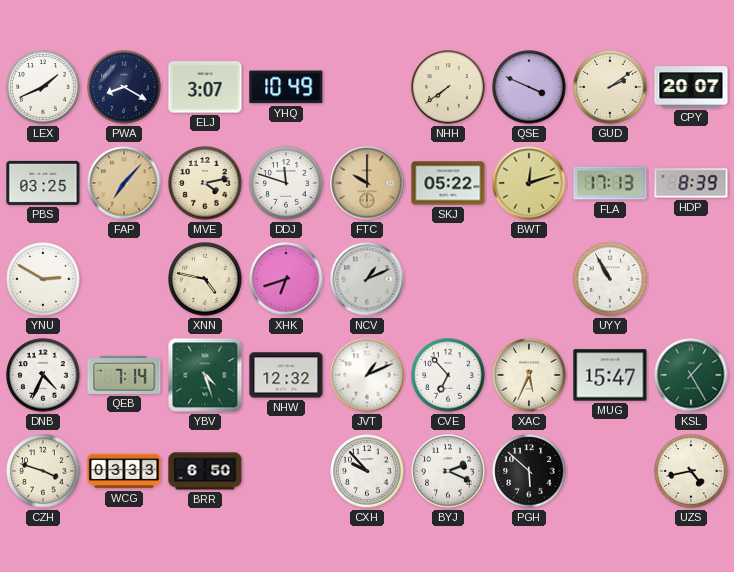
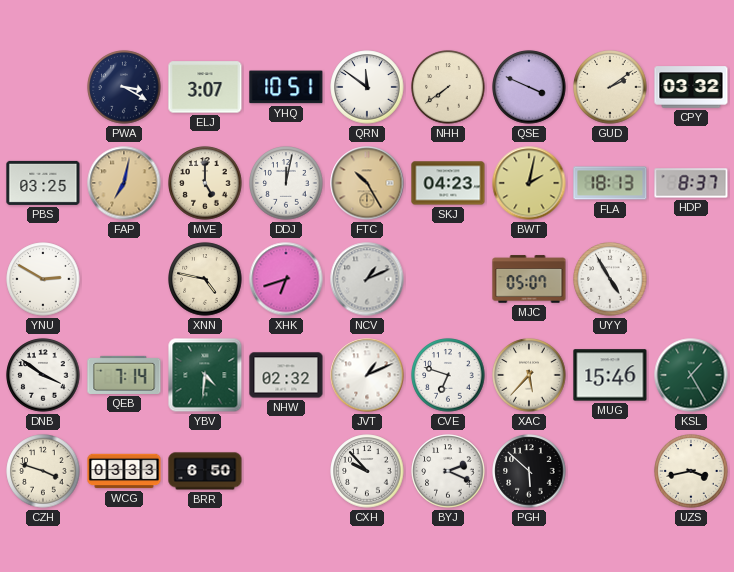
LEX: 1:41 -> none (43, 87)
PWA: 8:20 -> 3:20 (124, 87)
YHQ: 10:49 -> 10:51 (286, 87)
QRN: none -> 11:51 (367, 87)
CPY: 20:07 -> 03:32 (691, 87)
FAP: 7:07 -> 7:02 (124, 183)
MVE: 4:13 -> 5:00 (205, 183)
DDJ: 11:48 -> 12:02 (286, 183)
FTC: 10:00 -> 10:25 (367, 183)
SKJ: 05:22 -> 04:23 (448, 183)
BWT: 12:12 -> 2:02 (529, 183)
FLA: 17:13 -> 18:13 (610, 183)
HDP: 8:39 -> 8:37 (691, 183)
MJC: none -> 05:07 (529, 279)
UYY: 10:55 -> 4:55 (610, 279)
DNB: 4:34 -> 3:51 (43, 375)
YBV: 4:27 -> 4:31 (205, 375)
NHW: 12:32 -> 02:32 (286, 375)
CVE: 6:53 -> 6:48 (448, 375)
XAC: 5:34 -> 5:37 (529, 375)
MUG: 15:47 -> 15:46 (610, 375)
UZS: 4:43 -> 3:43 (691, 471)
